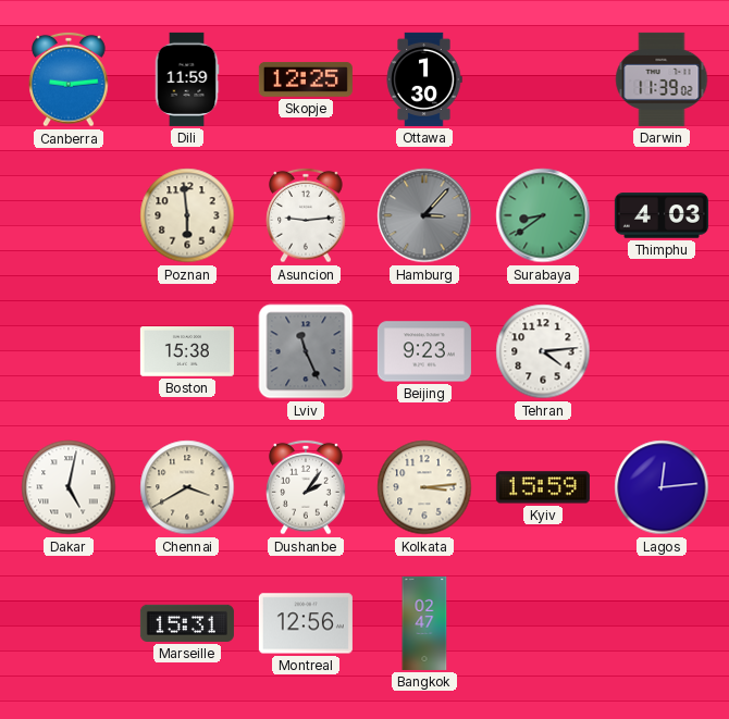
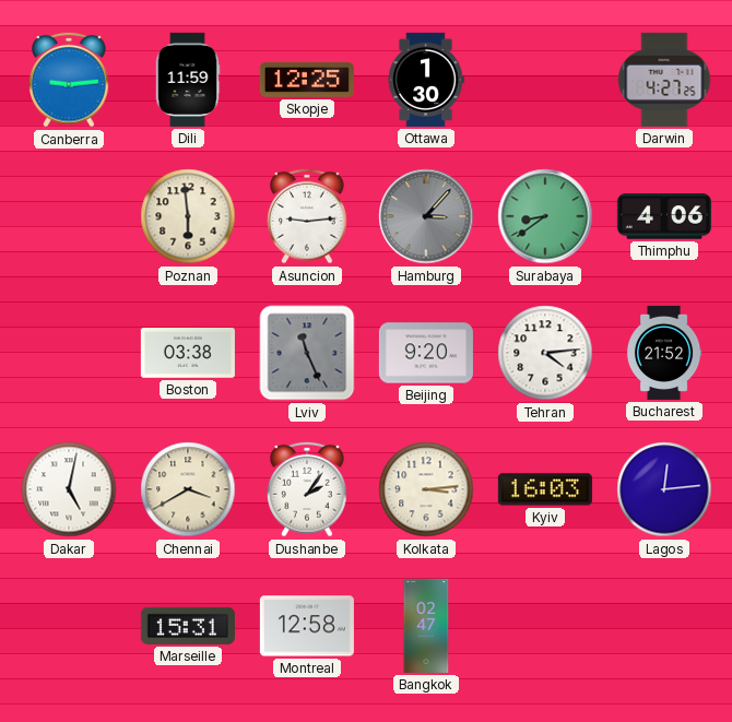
Darwin: 11:39 -> 4:27 (664, 80)
Thimphu: 4:03 -> 4:06 (664, 216)
Boston: 15:38 -> 03:38 (188, 354)
Beijing: 9:23 -> 9:20 (426, 353)
Bucharest: none -> 21:52 (664, 353)
Kyiv: 15:59 -> 16:03 (545, 489)
Montreal: 12:56 -> 12:58 (307, 626)
